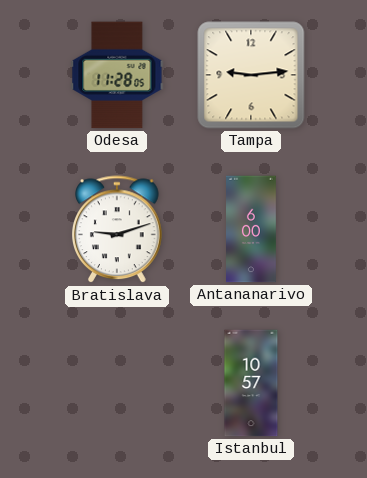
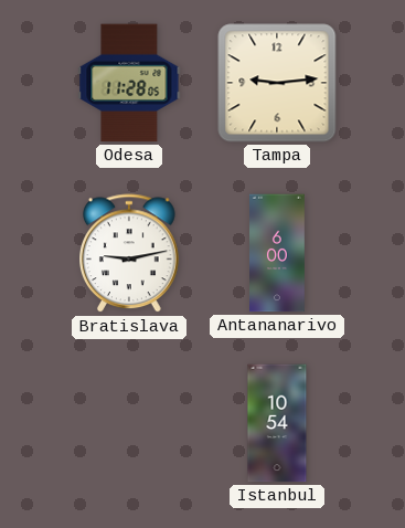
Bratislava: 9:12 -> 9:13 (130, 254)
Istanbul: 10:57 -> 10:54 (277, 423)
